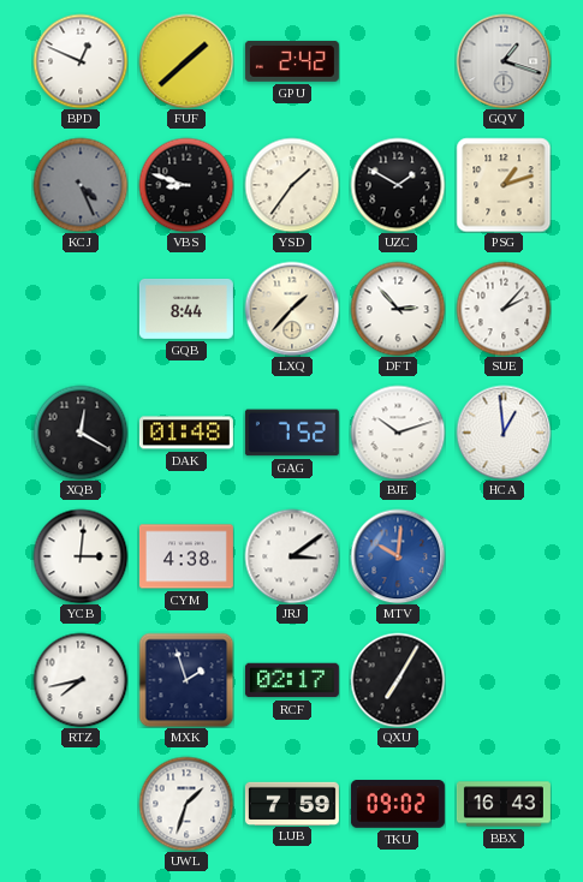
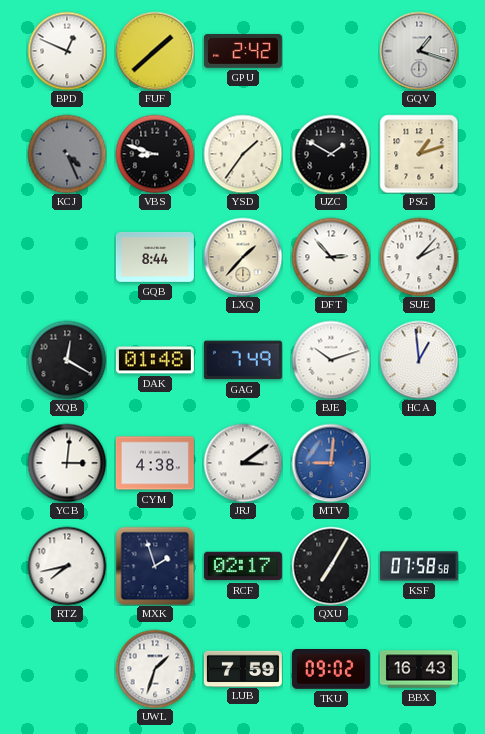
GAG: 7:52 -> 7:49 (243, 360)
MTV: 10:01 -> 9:01 (331, 463)
KSF: none -> 07:58 (419, 566)
